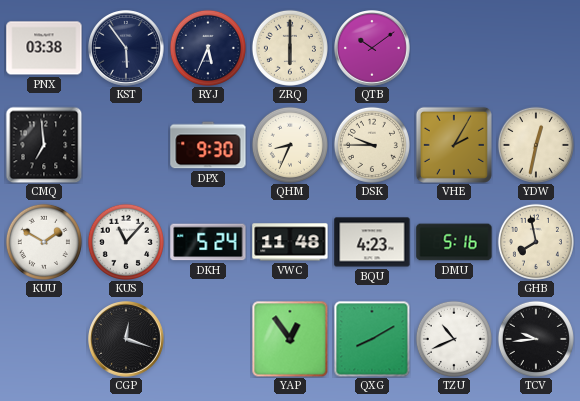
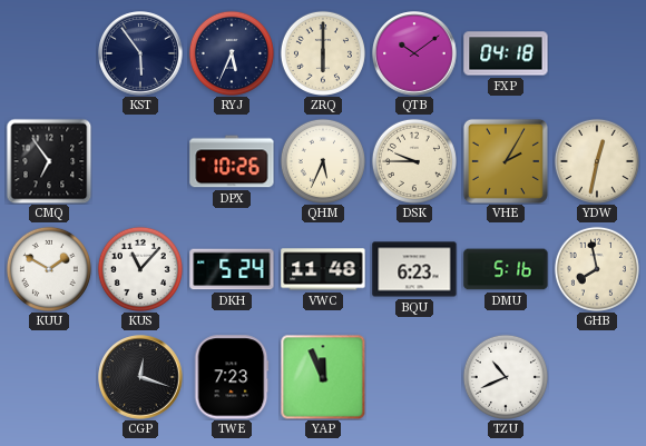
PNX: 03:38 -> none (44, 48)
FXP: none -> 04:18 (506, 53)
CMQ: 6:59 -> 6:54 (49, 161)
DPX: 9:30 -> 10:26 (232, 161)
QHM: 8:34 -> 5:34 (323, 161)
BQU: 4:23 -> 6:23 (414, 269)
TWE: none -> 7:23 (232, 377)
YAP: 12:54 -> 11:56 (323, 377)
QXG: 8:10 -> none (372, 339)
TCV: 9:44 -> none (536, 339)
